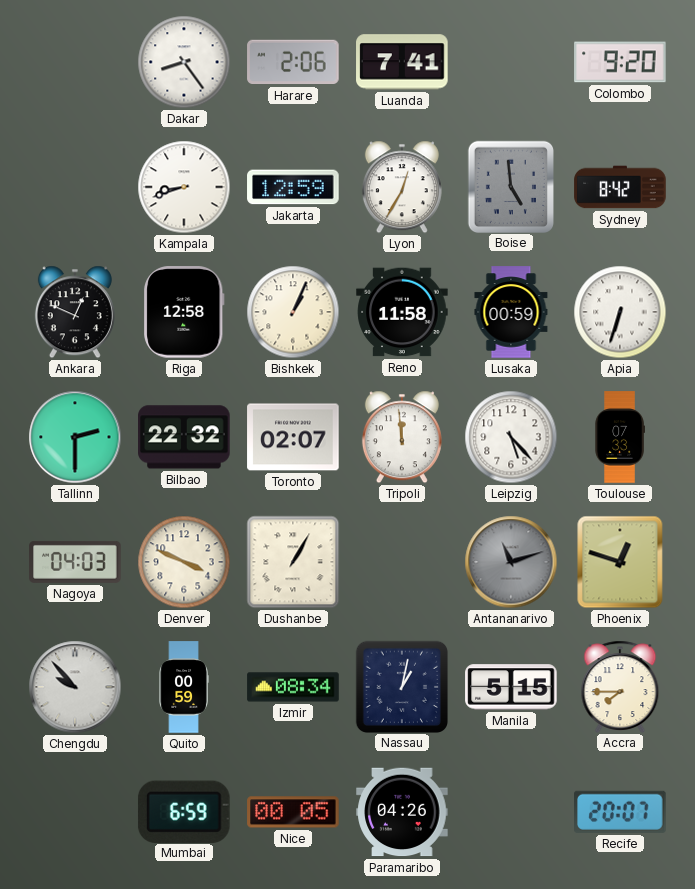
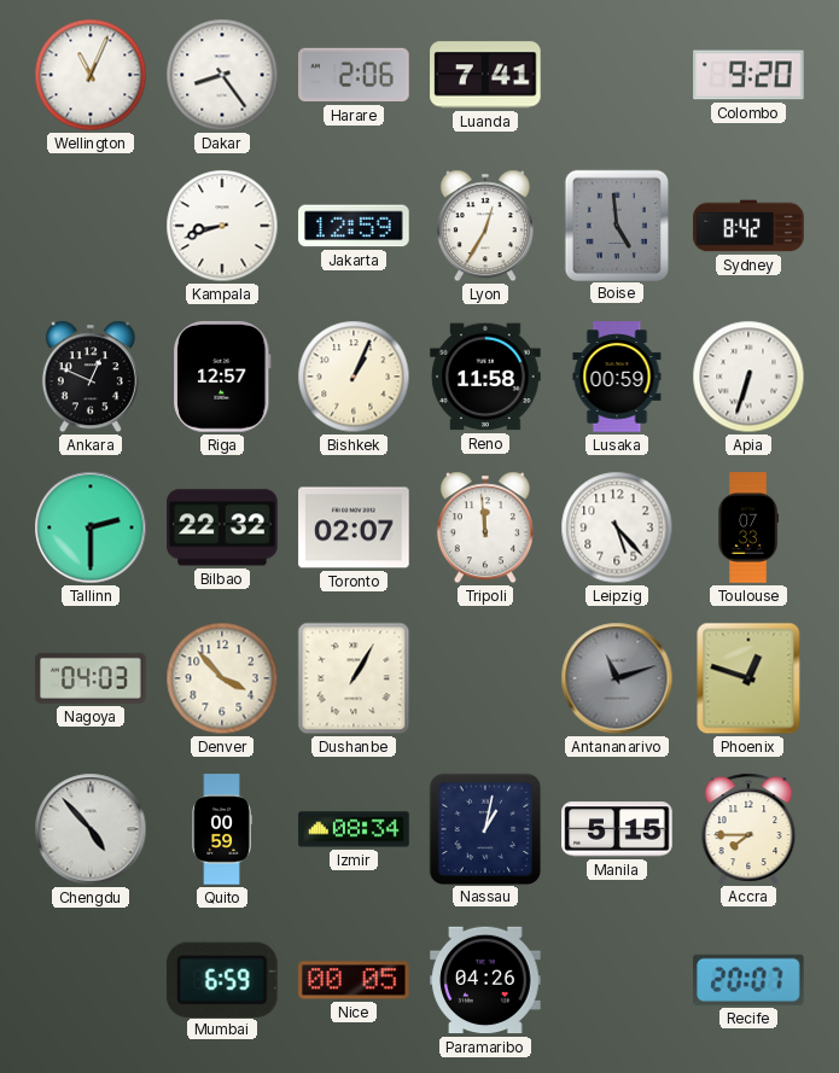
Wellington: none -> 11:04 (91, 75)
Riga: 12:58 -> 12:57 (222, 377)
Denver: 3:49 -> 3:53 (222, 678)
Chengdu: 9:53 -> 4:53 (91, 829)
